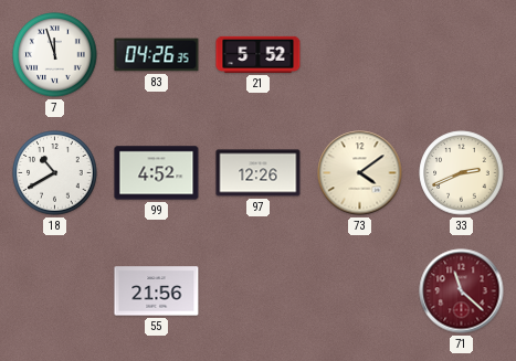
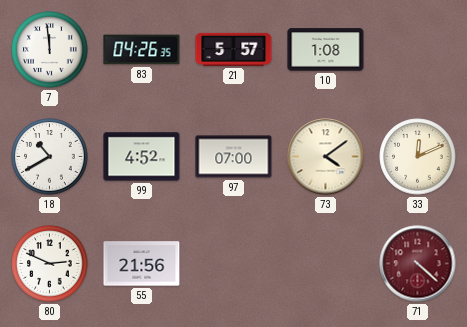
7: 11:57 -> 11:59 (50, 50)
21: 5:52 -> 5:57 (234, 49)
10: none -> 1:08 (326, 50)
97: 12:26 -> 07:00 (234, 157)
33: 2:41 -> 12:11 (418, 157)
80: none -> 2:49 (50, 264)
71: 11:22 -> 4:22 (418, 264)
